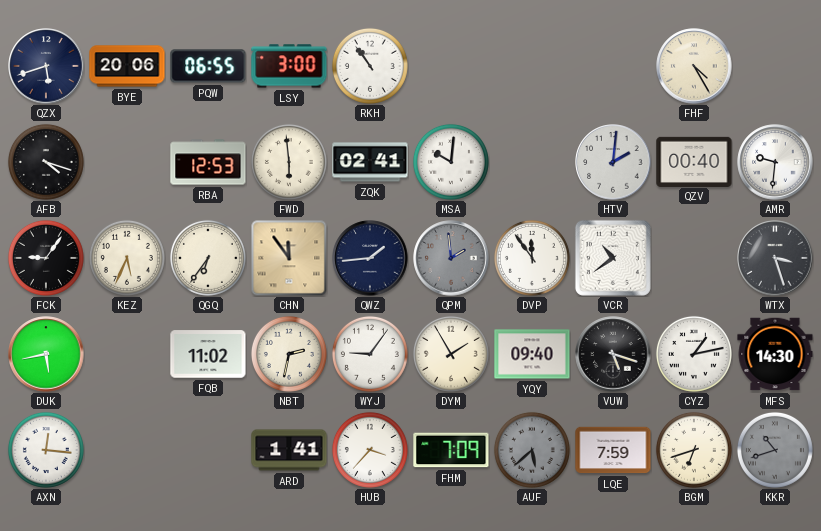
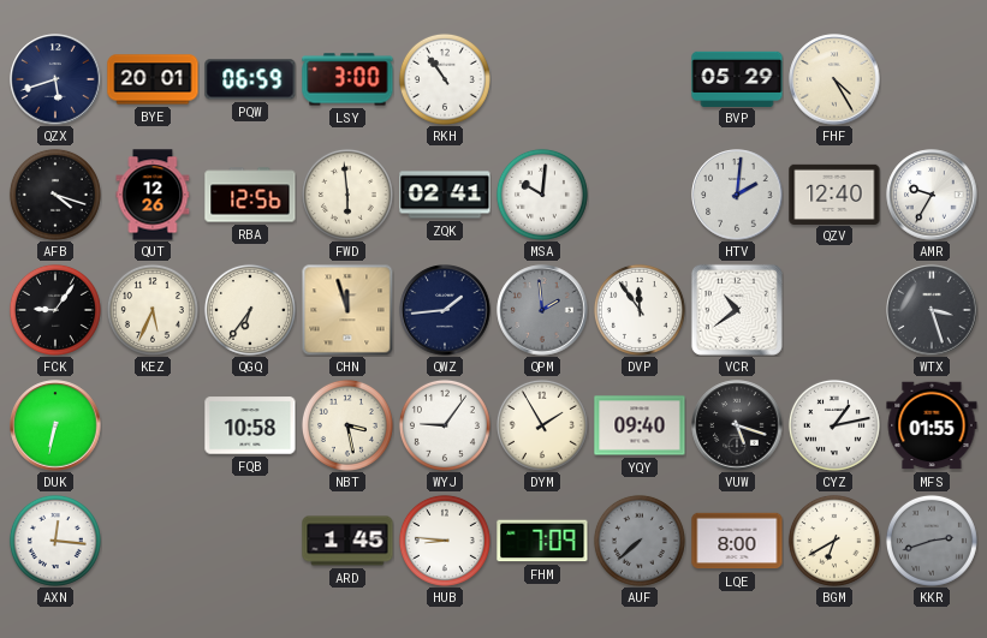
BYE: 20:06 -> 20:01 (153, 79)
PQW: 06:55 -> 06:59 (250, 79)
BVP: none -> 05:29 (737, 78)
QUT: none -> 12:26 (153, 195)
RBA: 12:53 -> 12:56 (250, 195)
QZV: 00:40 -> 12:40 (834, 193)
AMR: 9:31 -> 9:35 (932, 195)
CHN: 11:54 -> 11:57 (347, 310)
DUK: 5:43 -> 6:32 (55, 425)
FQB: 11:02 -> 10:58 (250, 425)
NBT: 2:32 -> 3:28 (347, 425)
MFS: 14:30 -> 01:55 (932, 425)
ARD: 1:41 -> 1:45 (347, 541)
HUB: 3:37 -> 8:46 (445, 541)
AUF: 5:38 -> 7:38 (640, 541)
LQE: 7:59 -> 8:00 (737, 541)
BGM: 6:42 -> 6:40 (834, 541)
KKR: 10:42 -> 2:42 (932, 541)
